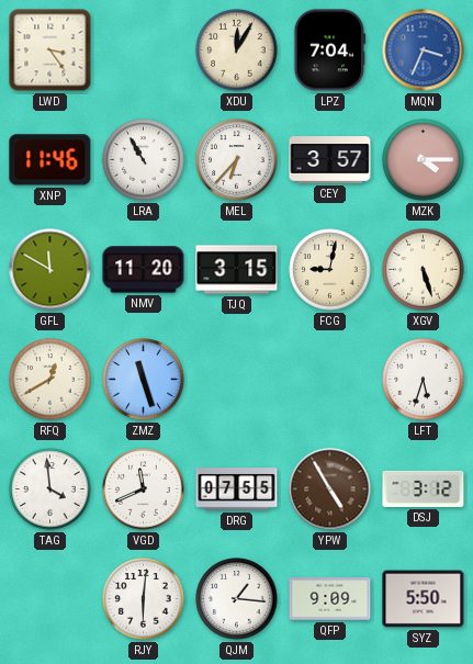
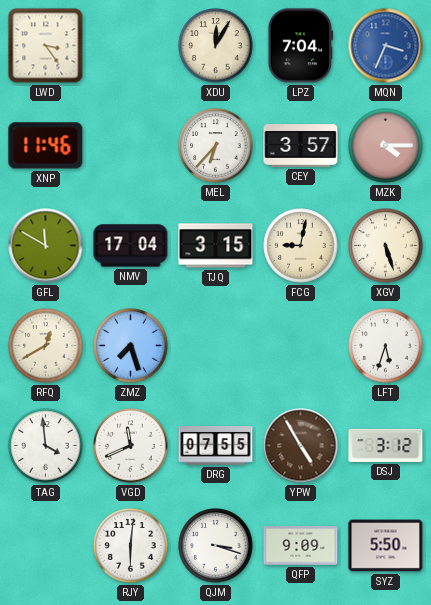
LRA: 10:55 -> none (144, 160)
NMV: 11:20 -> 17:04 (131, 246)
ZMZ: 11:27 -> 7:27 (131, 346)
QJM: 1:16 -> 3:18 (216, 546)
